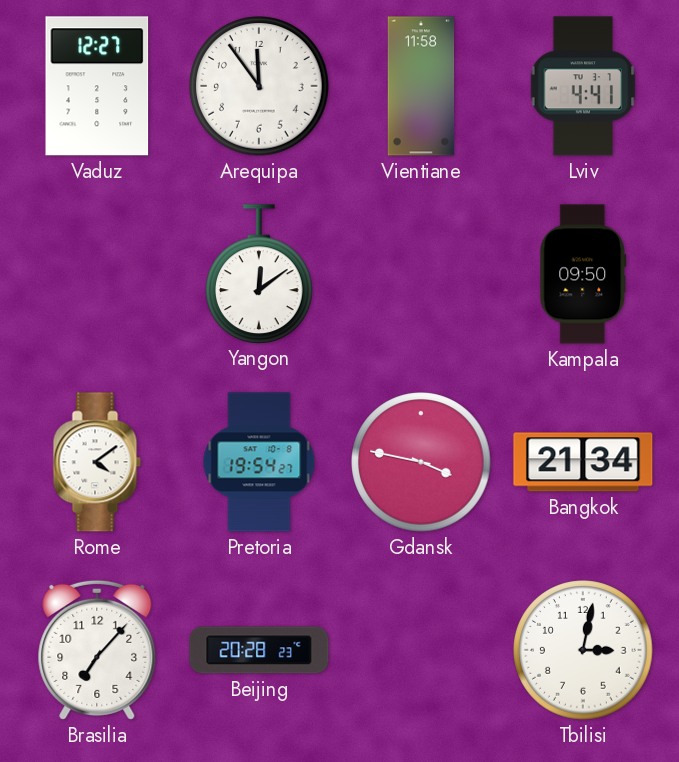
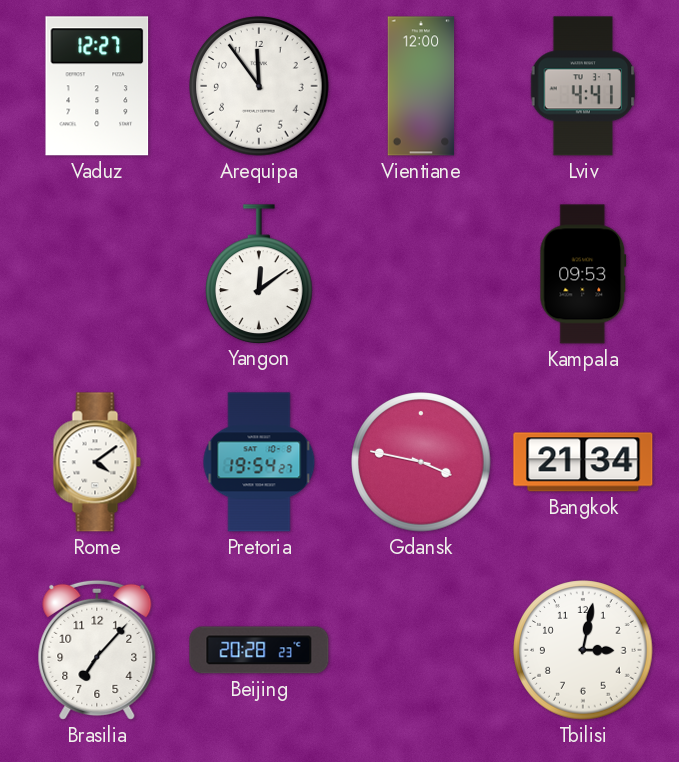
Vientiane: 11:58 -> 12:00 (421, 86)
Kampala: 09:50 -> 09:53 (583, 274)
